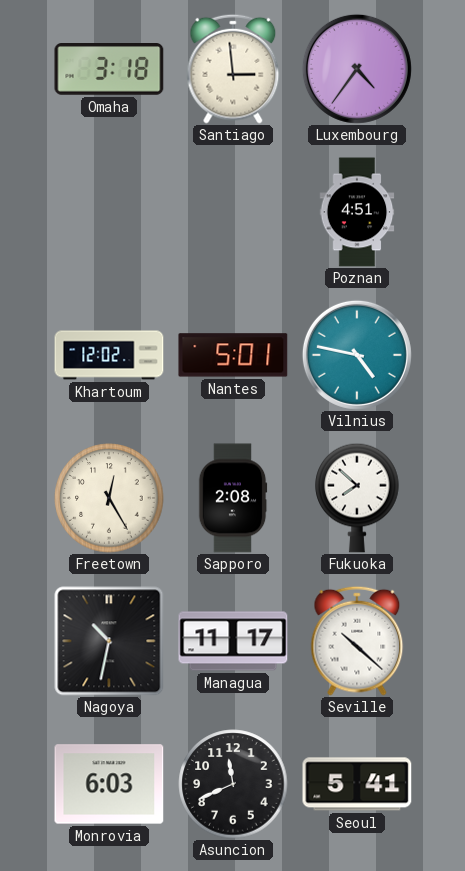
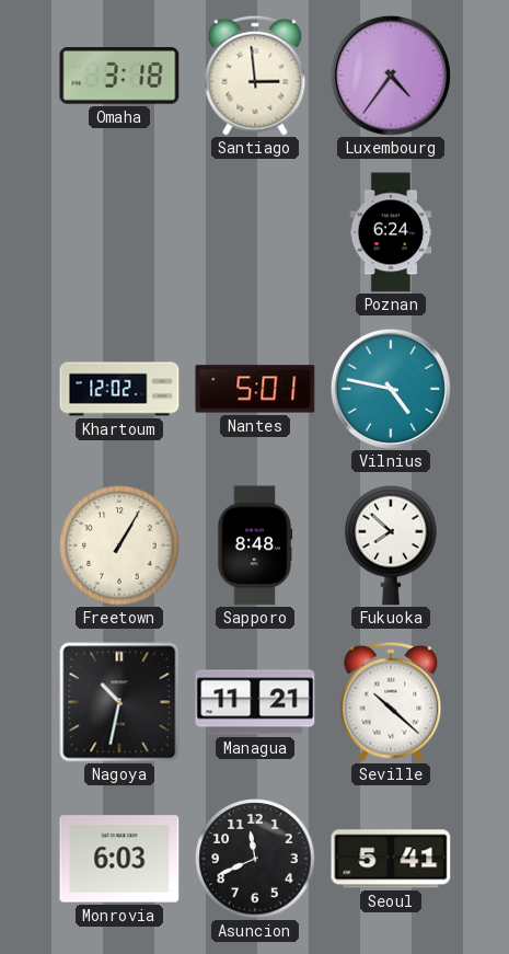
Poznan: 4:51 -> 6:24 (391, 232)
Freetown: 12:25 -> 1:05 (119, 545)
Sapporo: 2:08 -> 8:48 (255, 545)
Managua: 11:17 -> 11:21 (255, 702)
